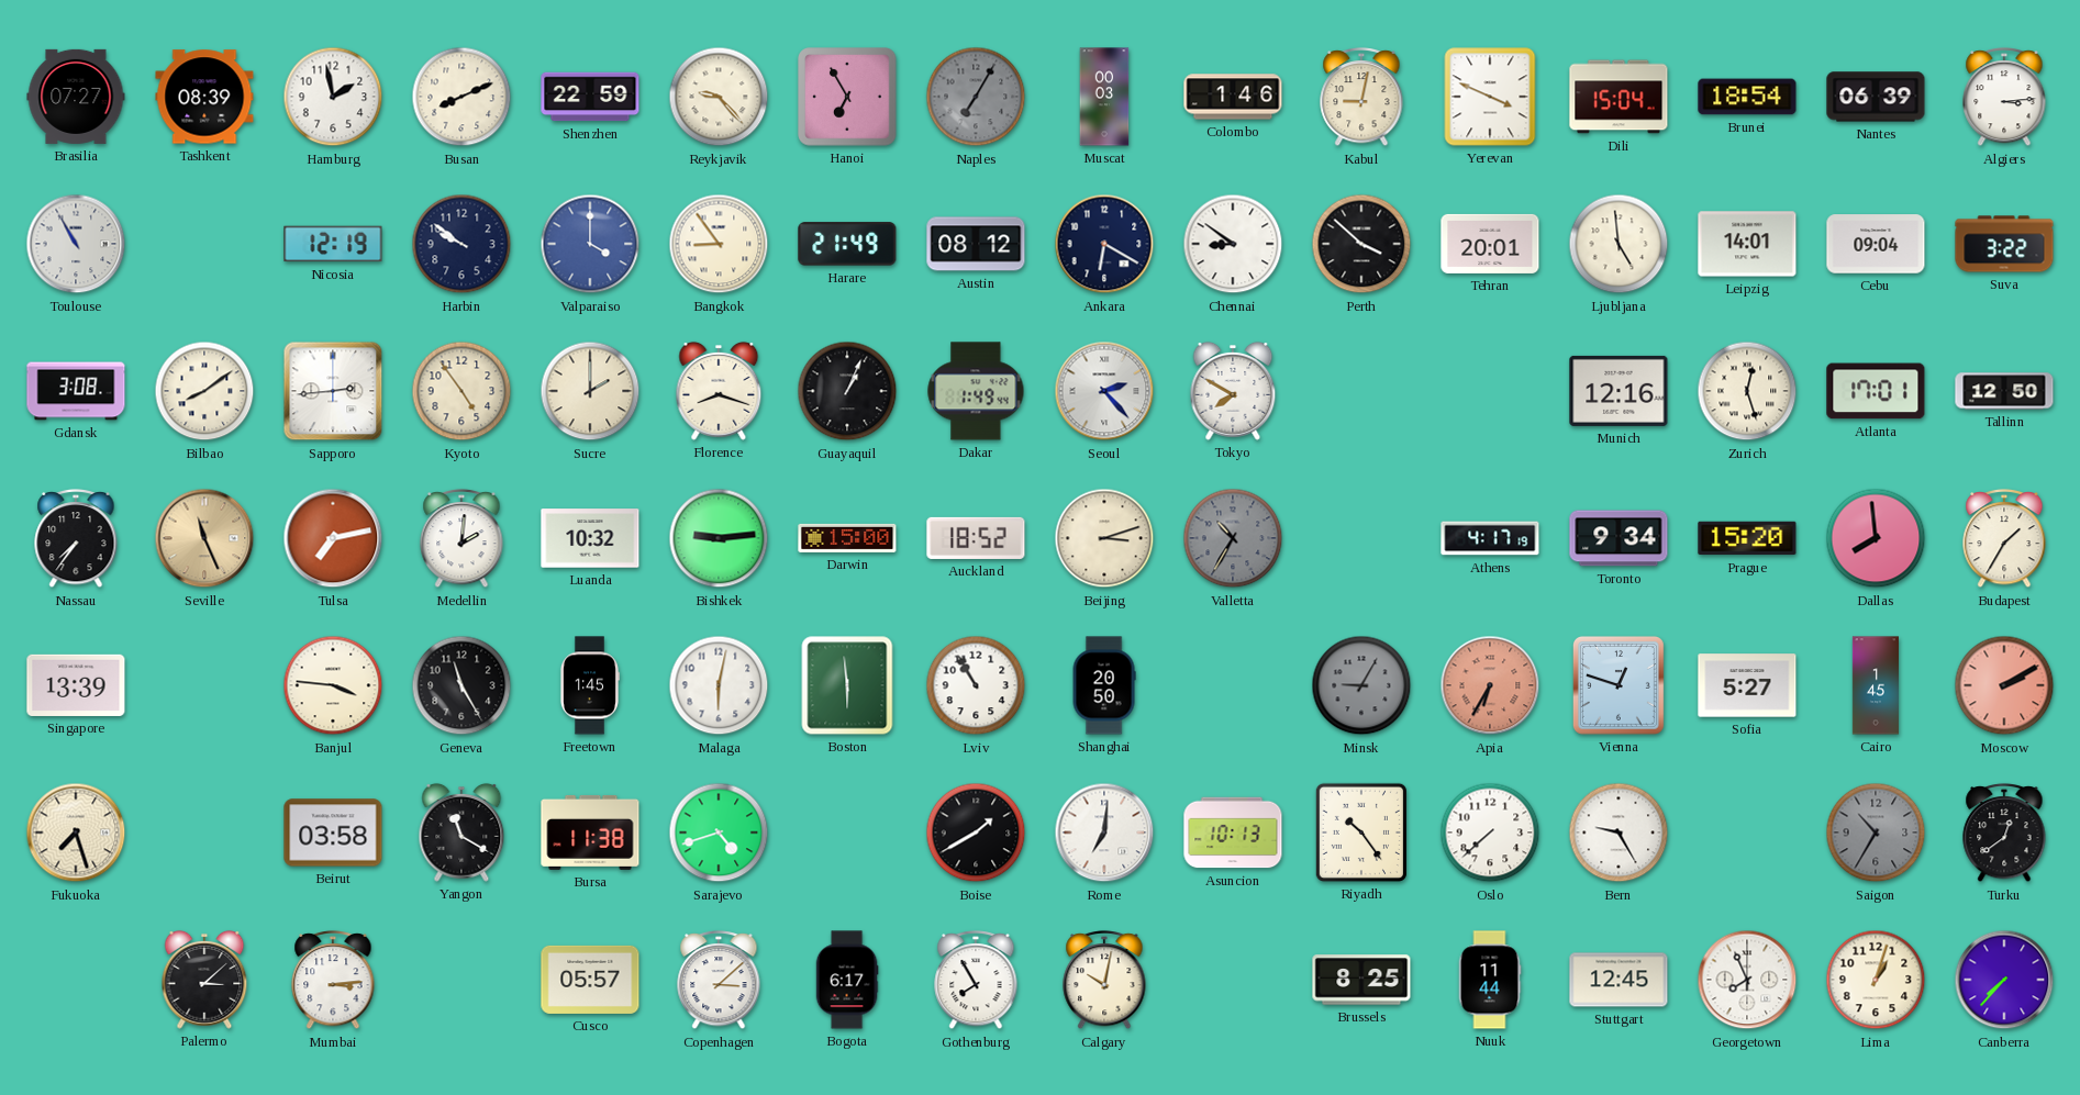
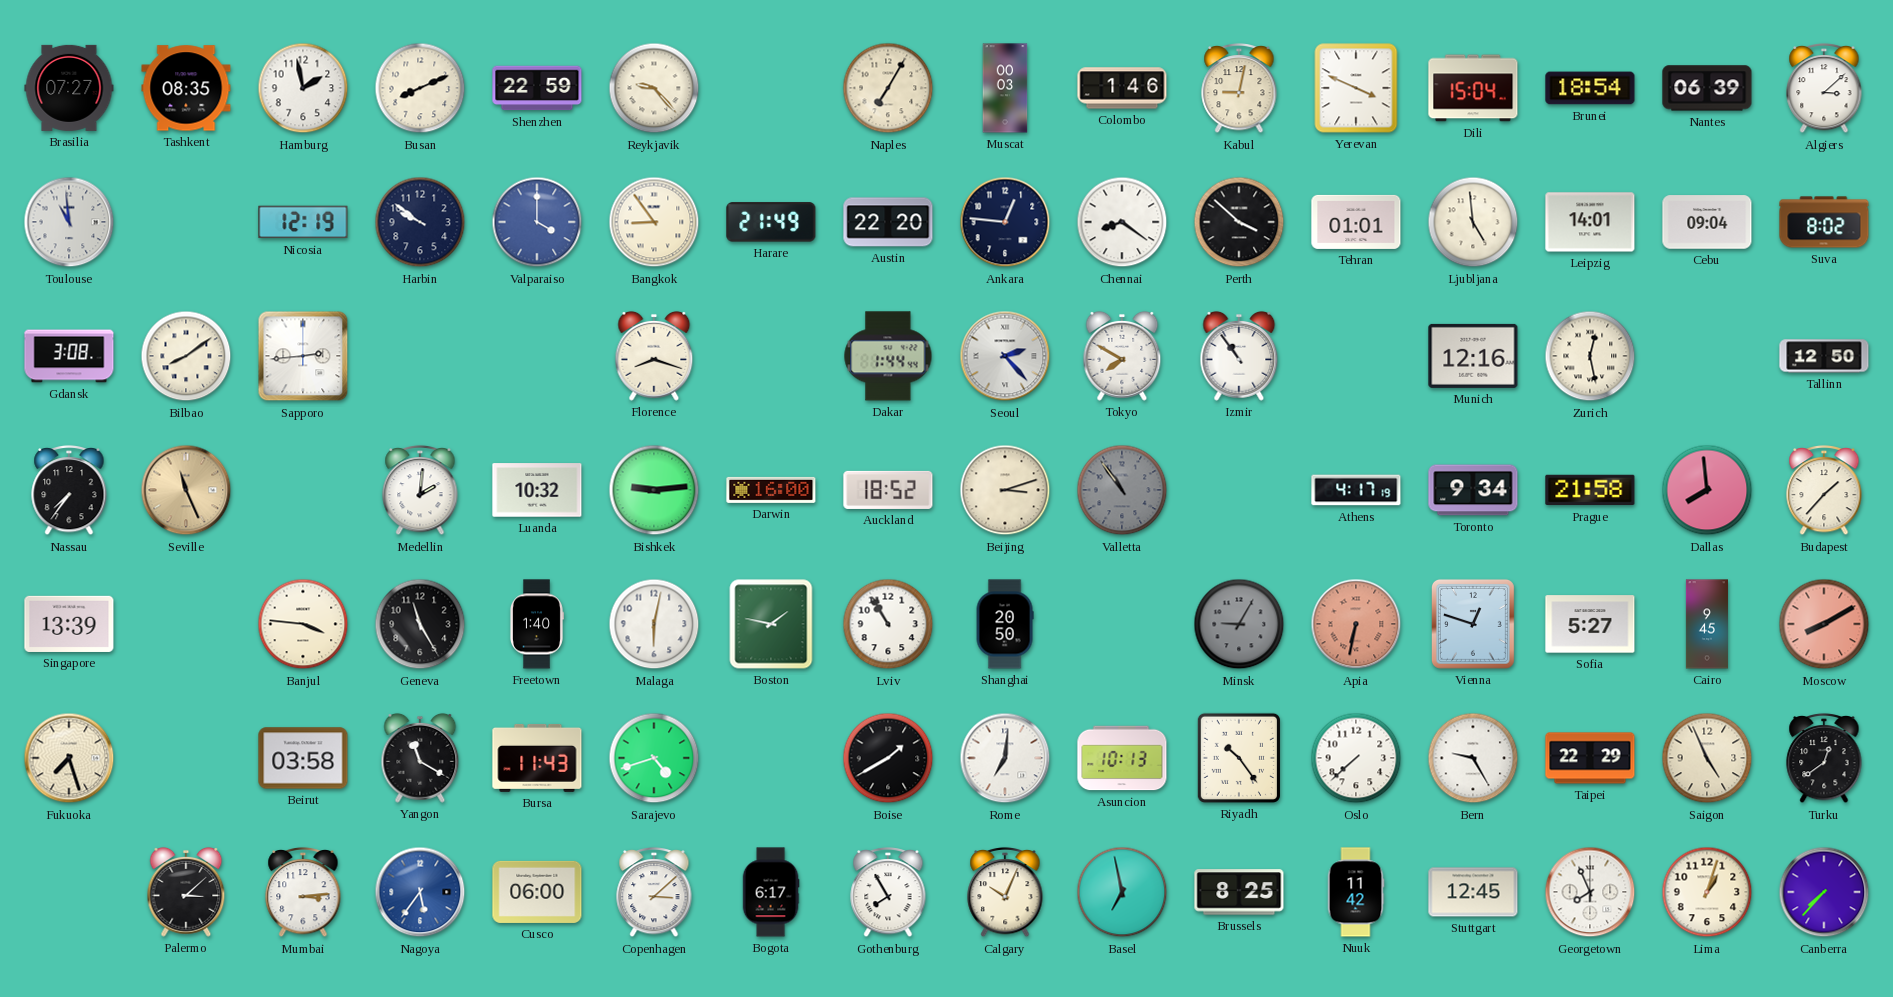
Tashkent: 08:39 -> 08:35 (186, 88)
Hanoi: 6:55 -> none (847, 97)
Naples dial: grey -> cream (888, 88)
Algiers: 3:14 -> 3:08 (1824, 88)
Toulouse: 10:55 -> 10:59 (69, 222)
Austin: 08:12 -> 22:20 (888, 222)
Ankara: 6:20 -> 12:46 (1005, 222)
Chennai: 8:51 -> 8:21 (1122, 222)
Tehran: 20:01 -> 01:01 (1356, 222)
Suva: 3:22 -> 8:02 (1824, 222)
Kyoto: 4:54 -> none (461, 391)
Sucre: 2:00 -> none (590, 391)
Guayaquil: 1:04 -> none (847, 391)
Dakar: 1:49 -> 1:44 (888, 356)
Izmir: none -> 10:54 (1239, 356)
Zurich: 12:27 -> 12:28 (1590, 356)
Atlanta: 17:01 -> none (1876, 391)
Tulsa: 7:13 -> none (333, 538)
Darwin: 15:00 -> 16:00 (771, 490)
Valletta: 10:35 -> 10:54 (1122, 490)
Prague: 15:20 -> 21:58 (1590, 490)
Budapest: 1:35 -> 1:37 (1824, 490)
Freetown: 1:45 -> 1:40 (536, 624)
Boston: 5:59 -> 1:47 (771, 624)
Apia: 6:35 -> 6:32 (1356, 624)
Cairo: 1:45 -> 9:45 (1707, 624)
Moscow: 2:10 -> 8:10 (1824, 624)
Bursa: 11:38 -> 11:43 (537, 758)
Taipei: none -> 22:29 (1590, 758)
Saigon: 10:35 -> 4:56 (1707, 758)
Saigon dial: grey -> cream (1707, 758)
Nagoya: none -> 5:36 (420, 892)
Cusco: 05:57 -> 06:00 (537, 892)
Calgary: 10:02 -> 10:04 (1005, 892)
Basel: none -> 6:58 (1122, 892)
Nuuk: 11:44 -> 11:42 (1356, 892)
